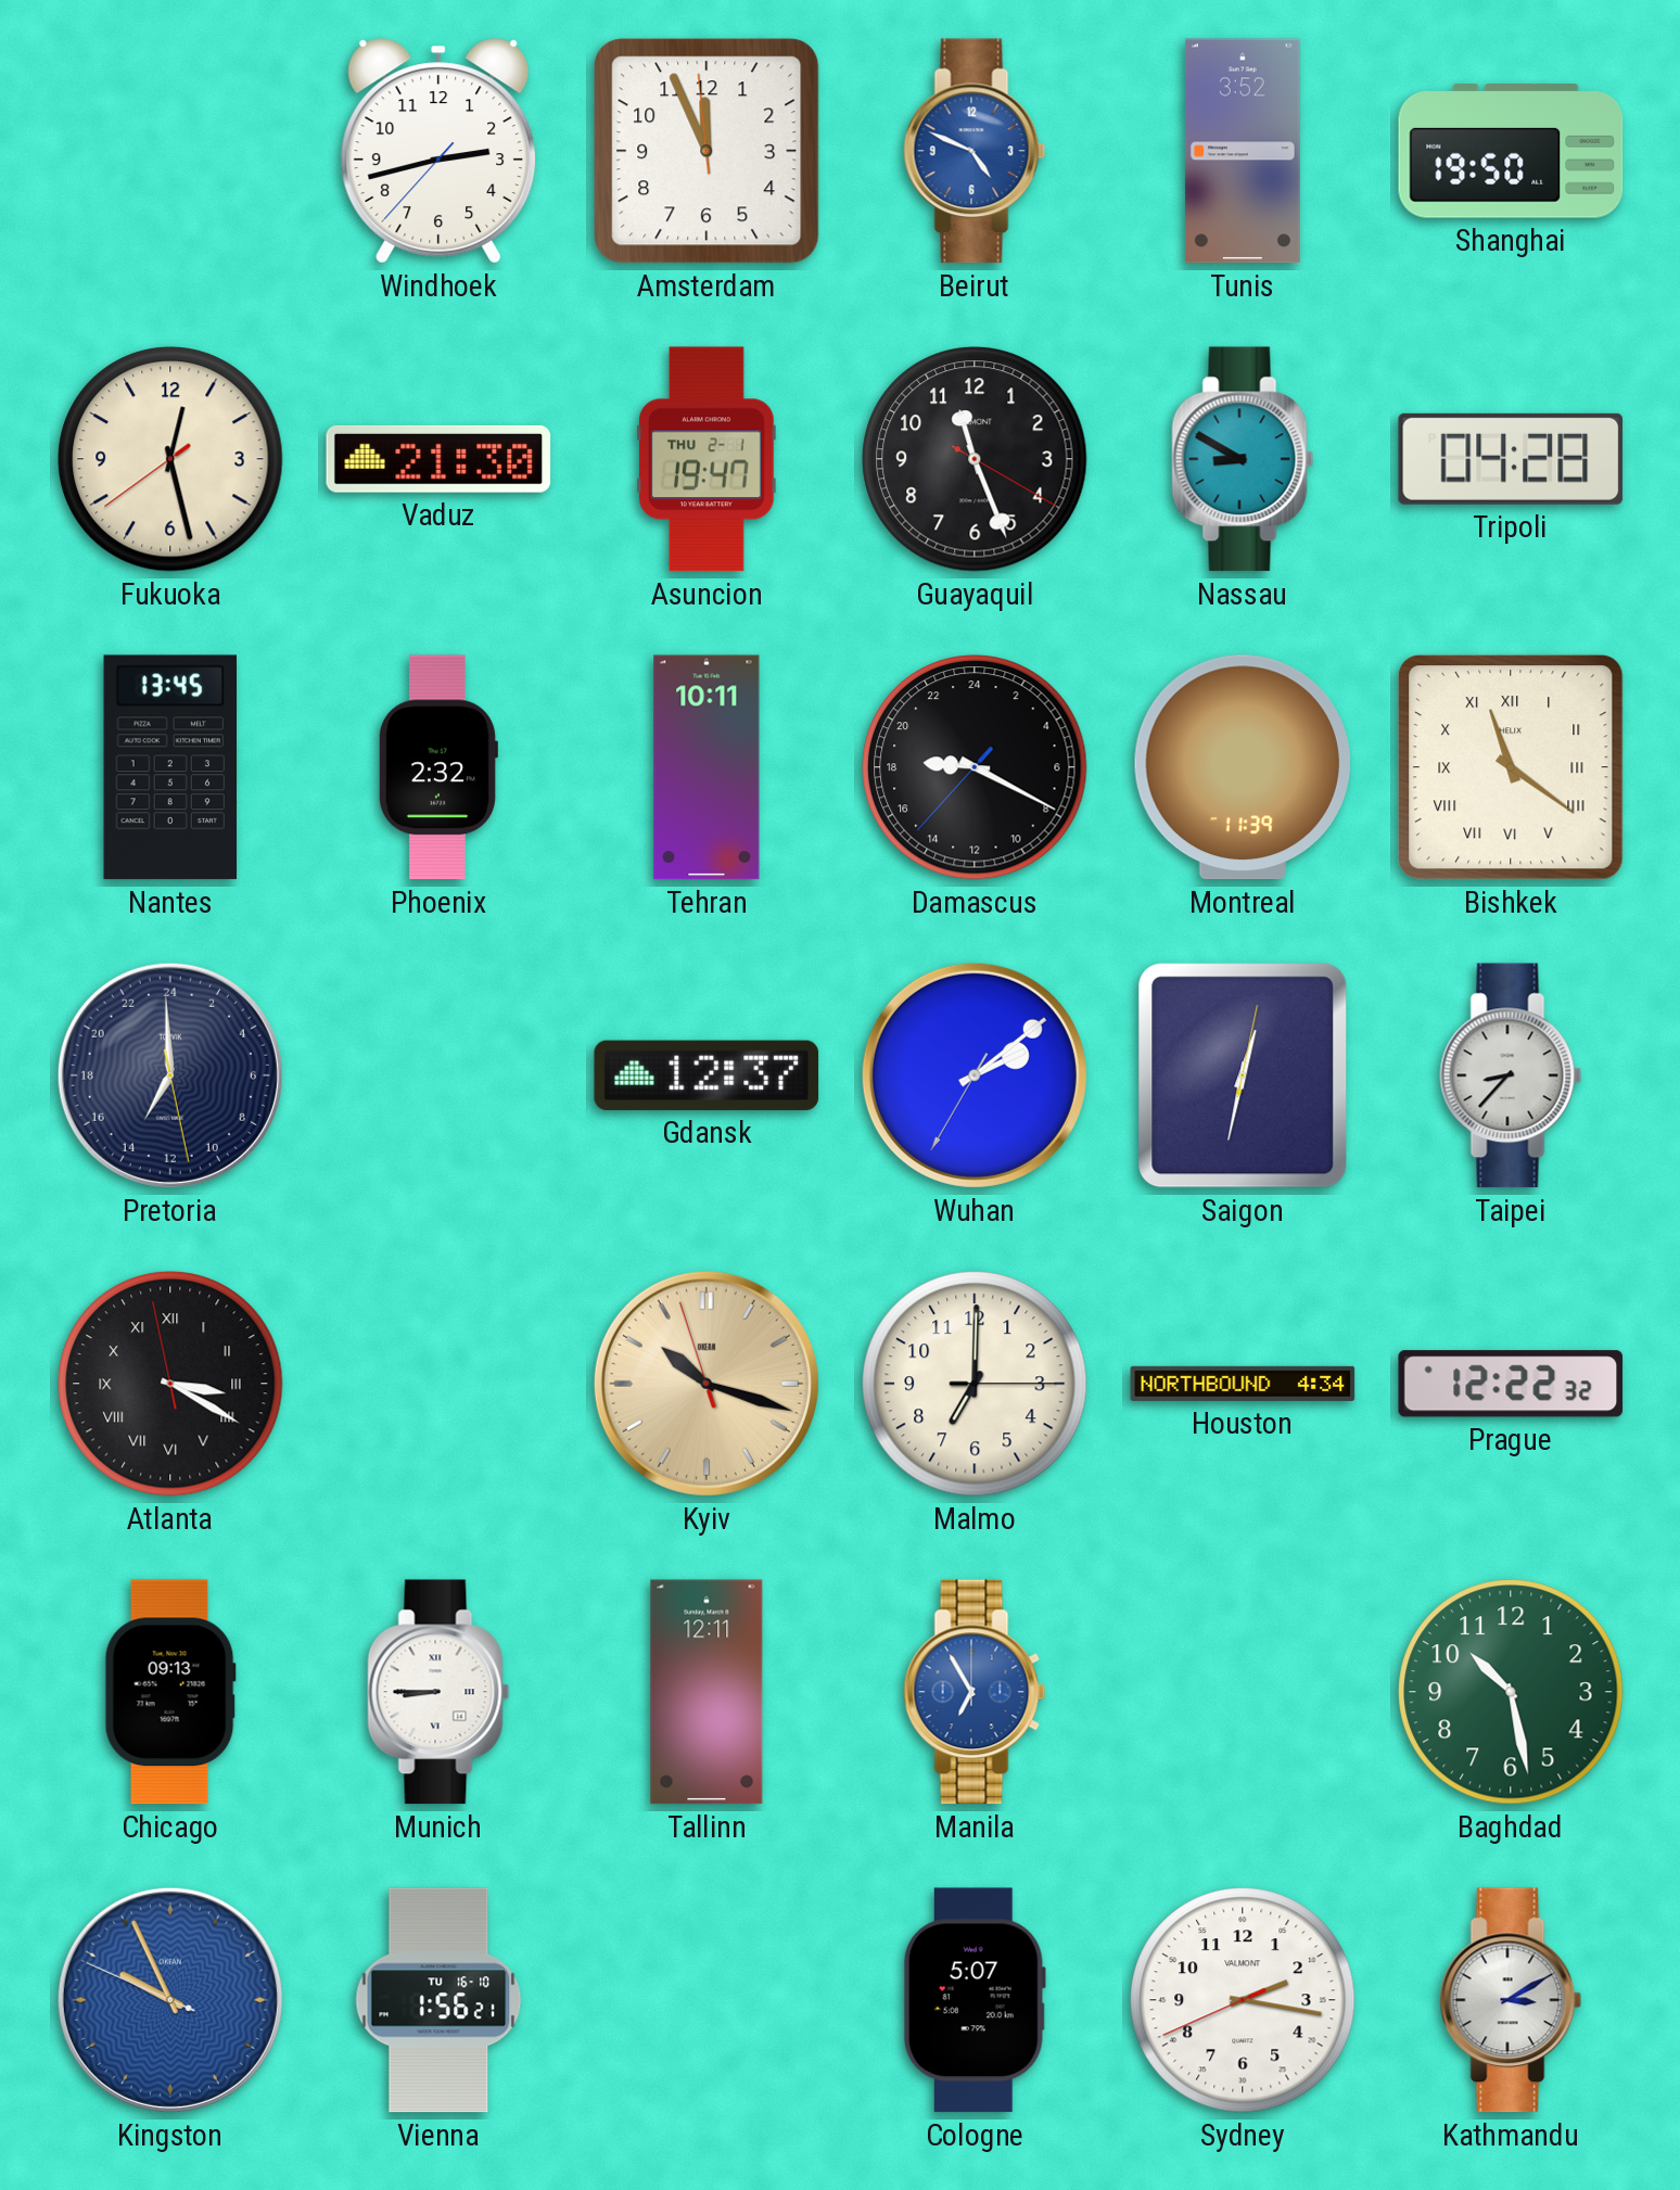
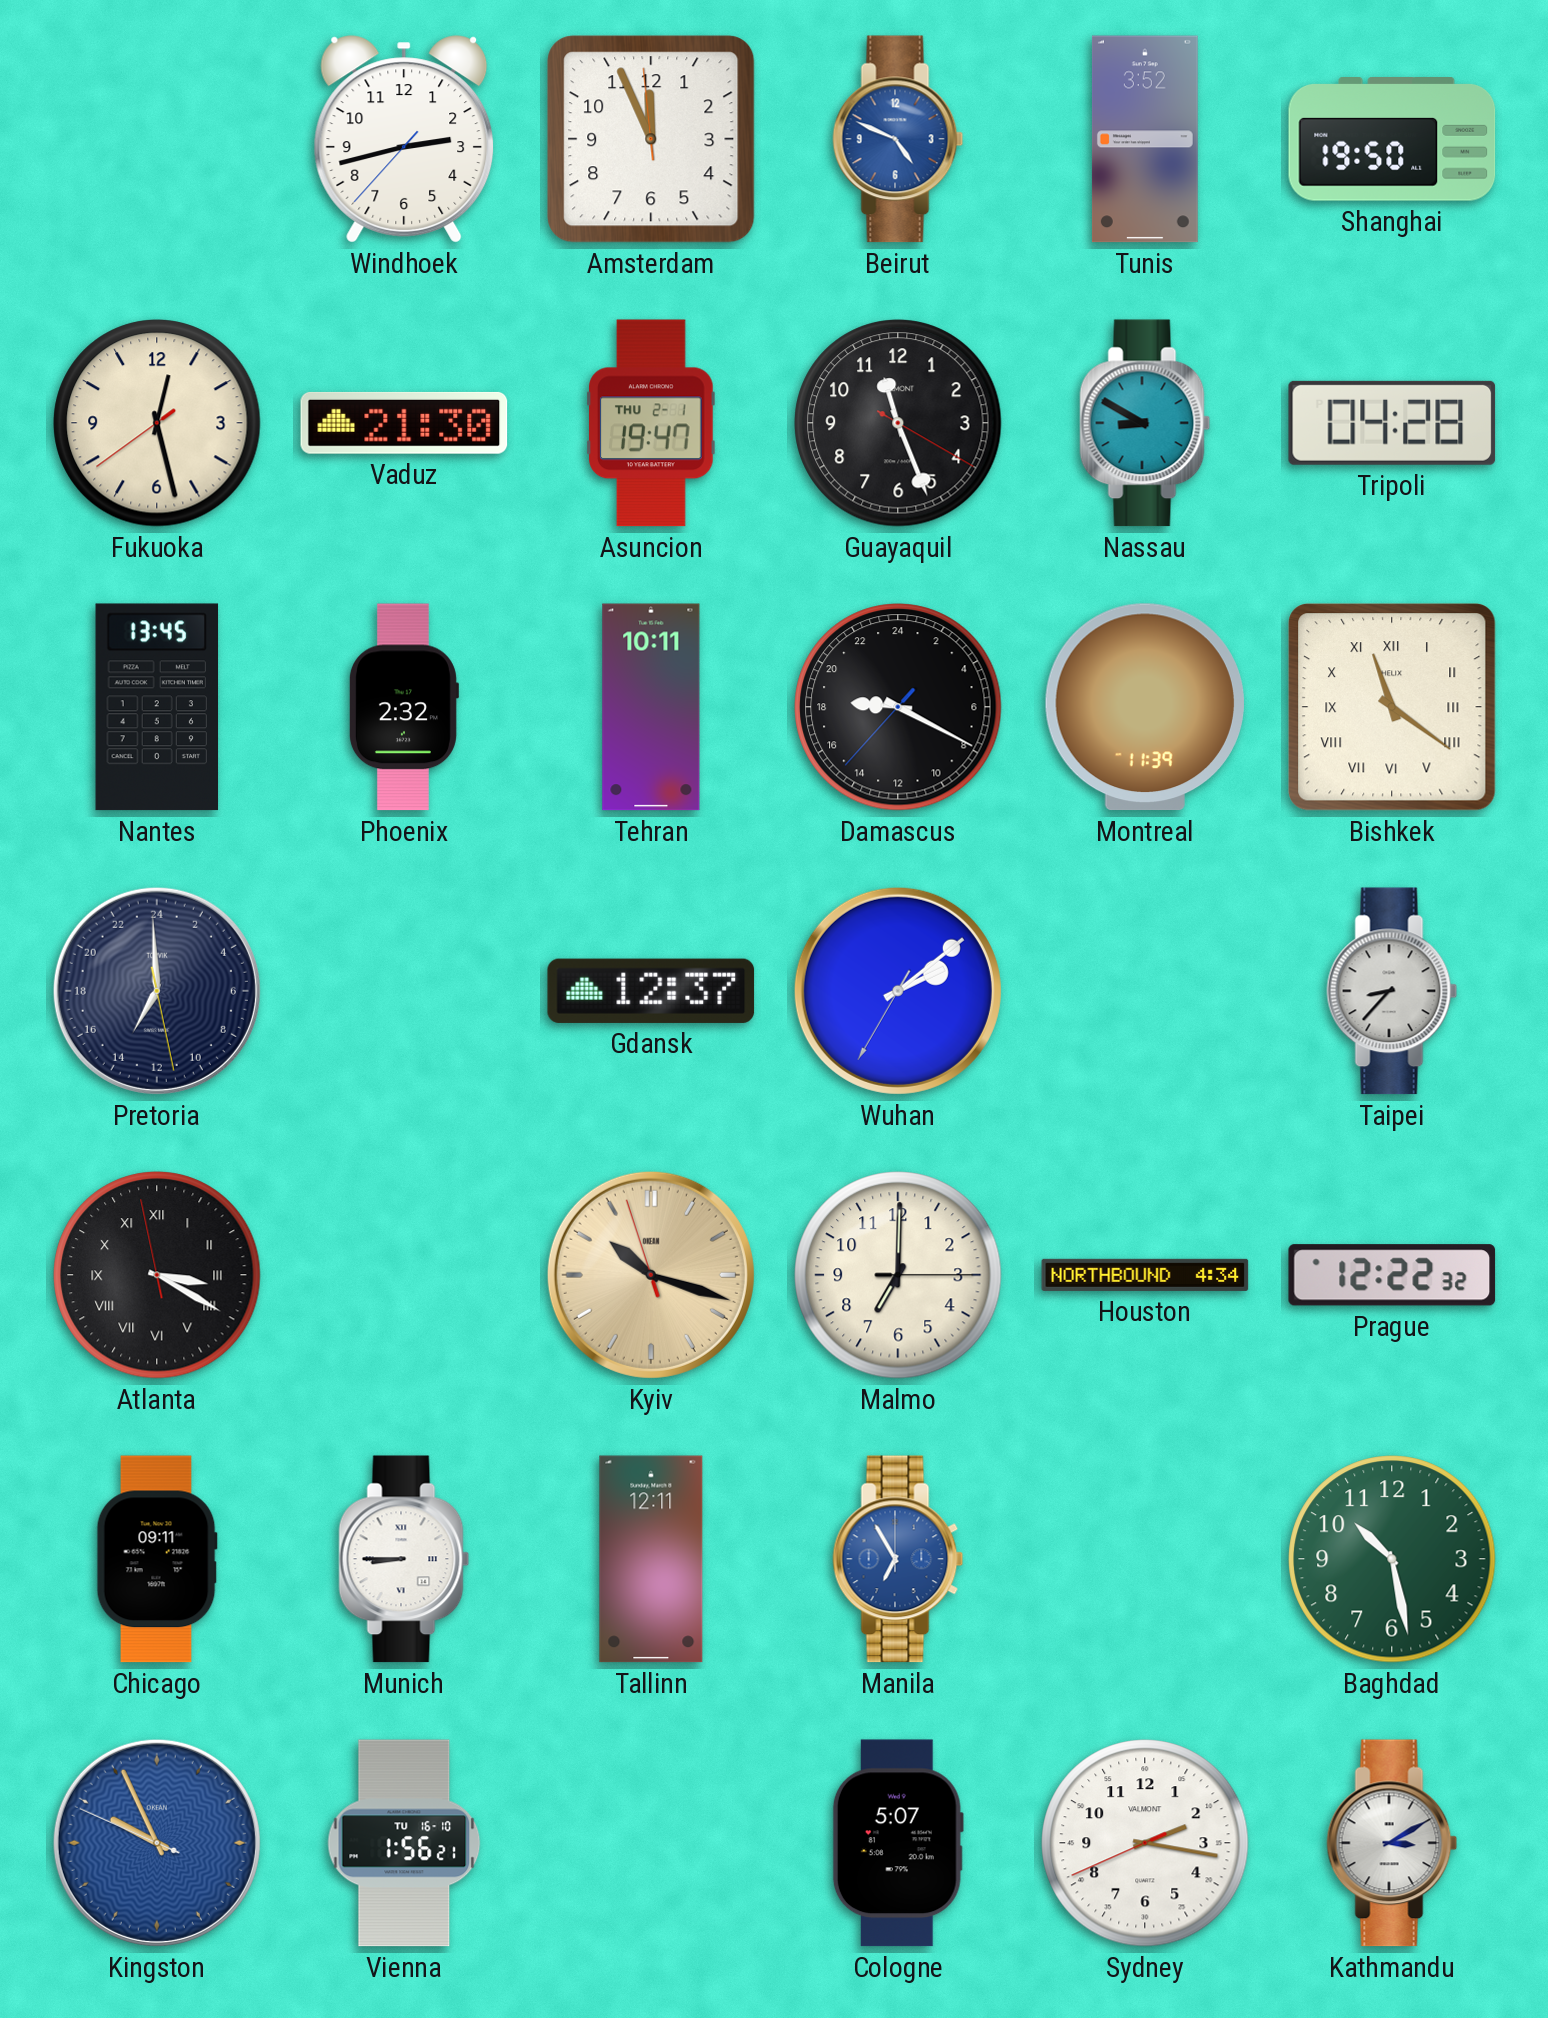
Saigon: 12:32 -> none (1243, 1075)
Chicago: 09:13 -> 09:11 (157, 1559)
